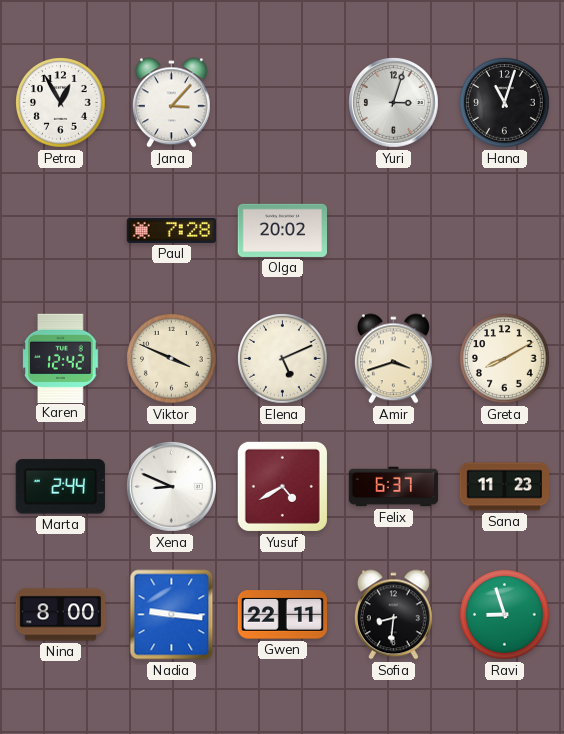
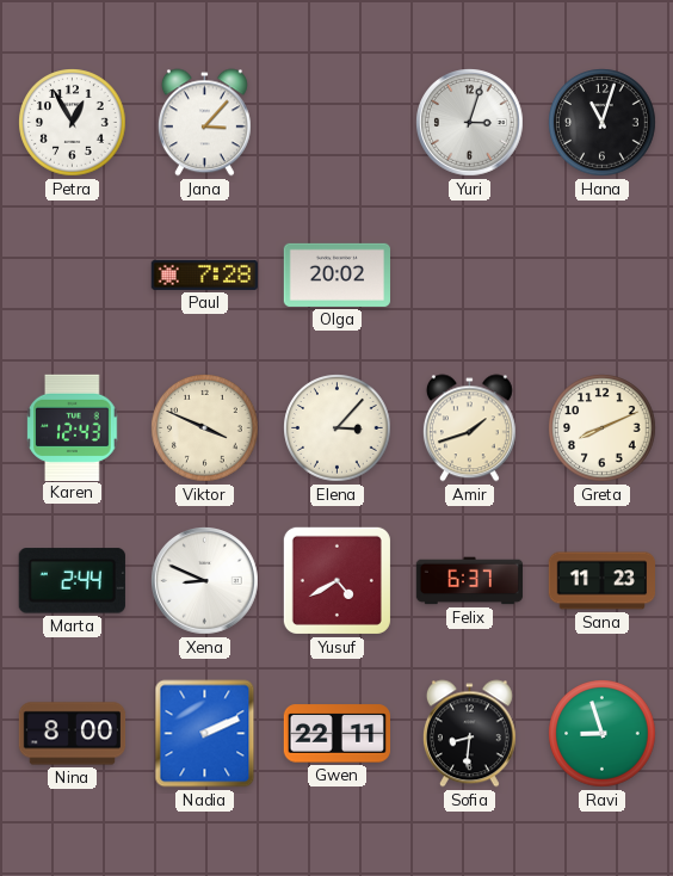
Karen: 12:42 -> 12:43 (73, 427)
Elena: 5:11 -> 3:07 (338, 428)
Amir: 3:42 -> 1:42 (469, 428)
Greta: 8:10 -> 8:11 (603, 428)
Nadia: 9:16 -> 2:11 (205, 734)
